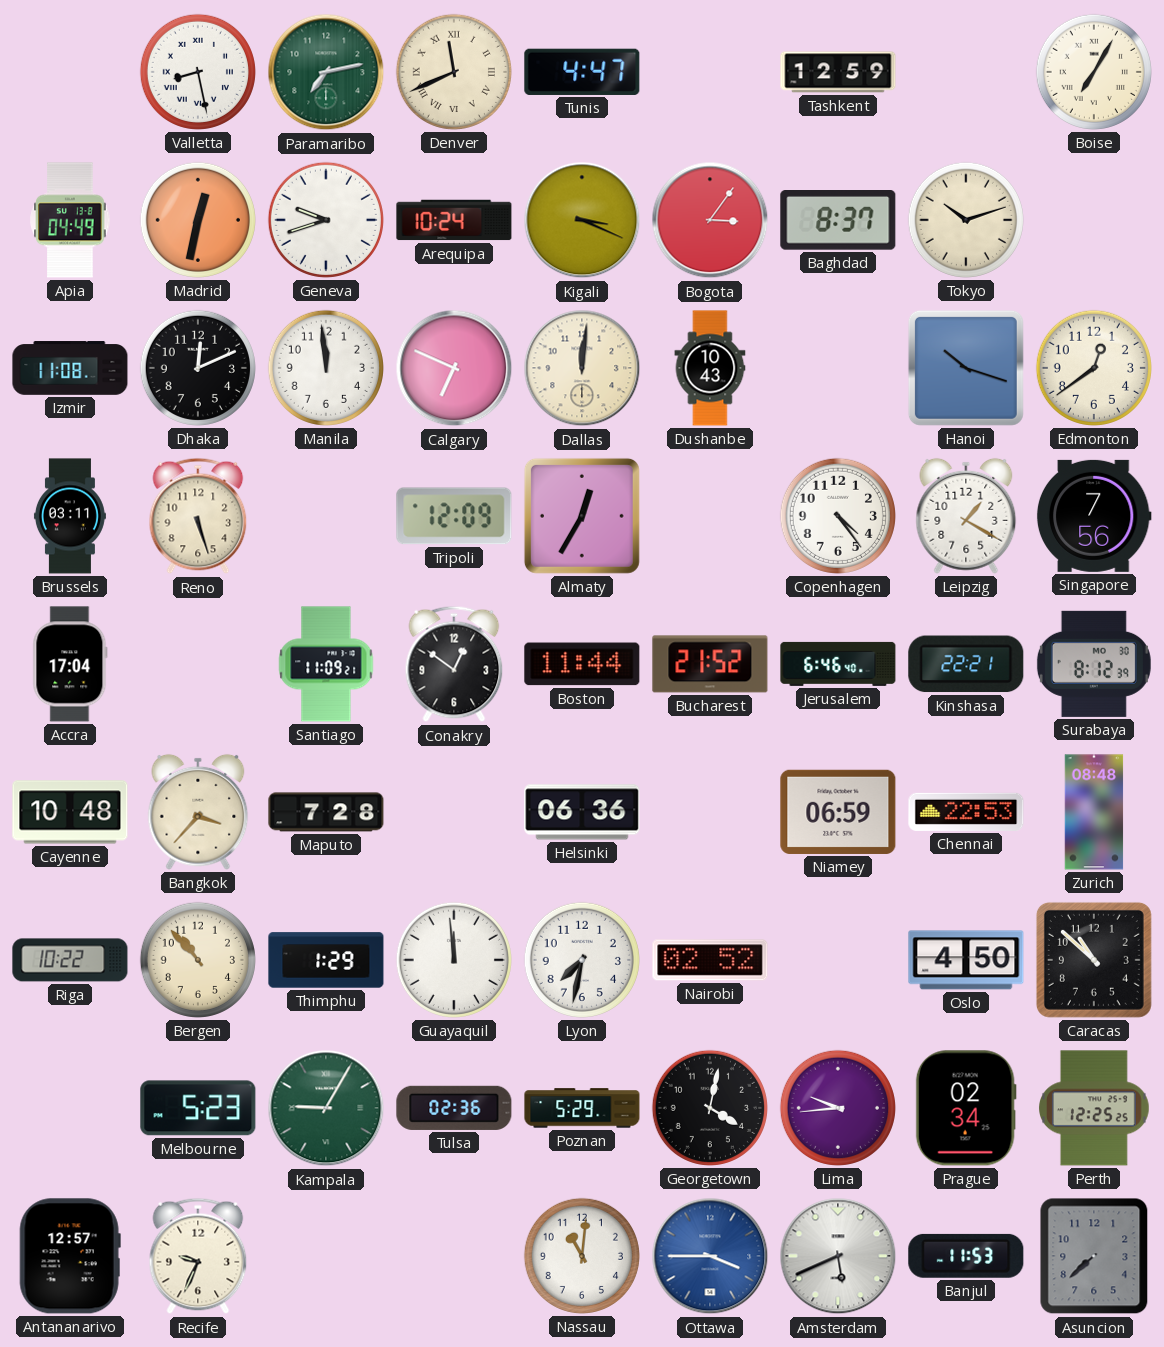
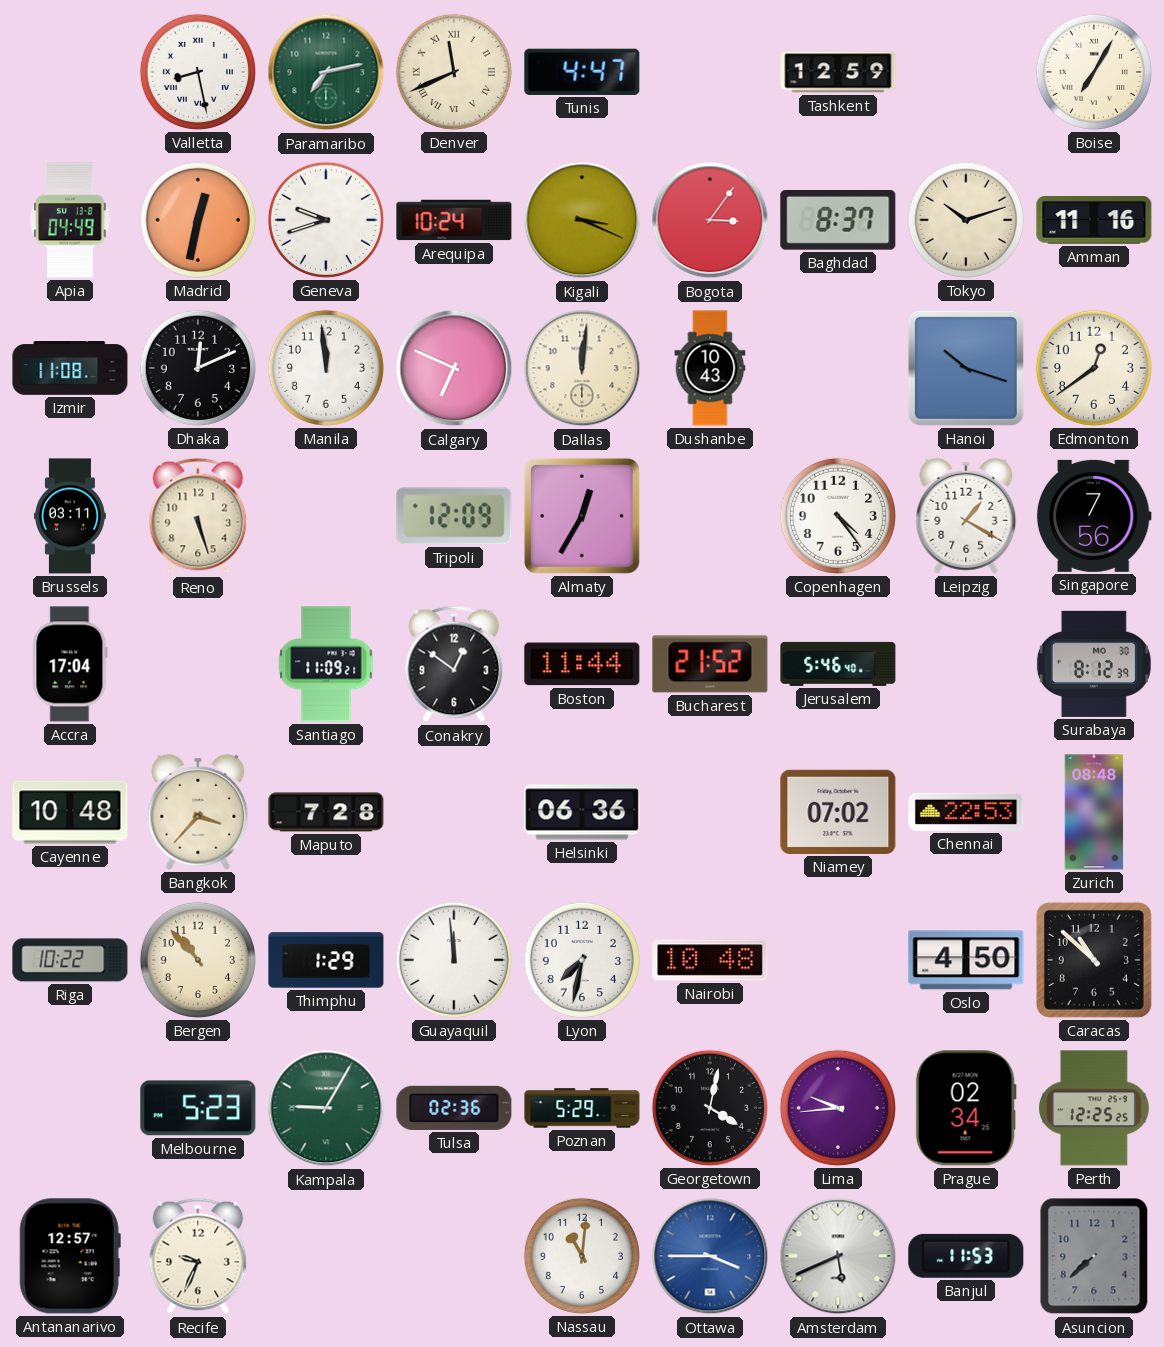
Amman: none -> 11:16 (1094, 221)
Jerusalem: 6:46 -> 5:46 (838, 664)
Kinshasa: 22:21 -> none (966, 664)
Niamey: 06:59 -> 07:02 (838, 812)
Nairobi: 02:52 -> 10:48 (710, 960)
